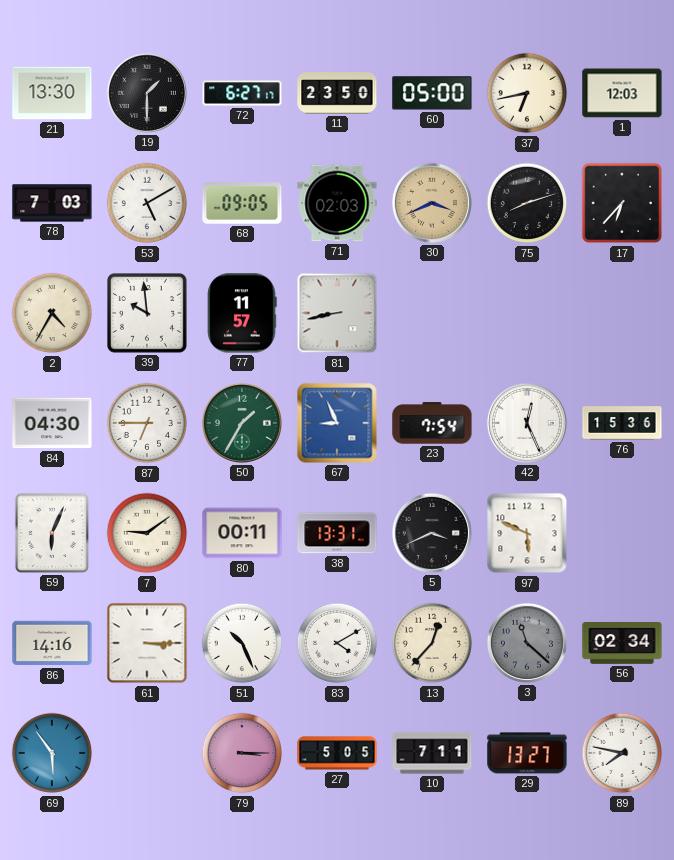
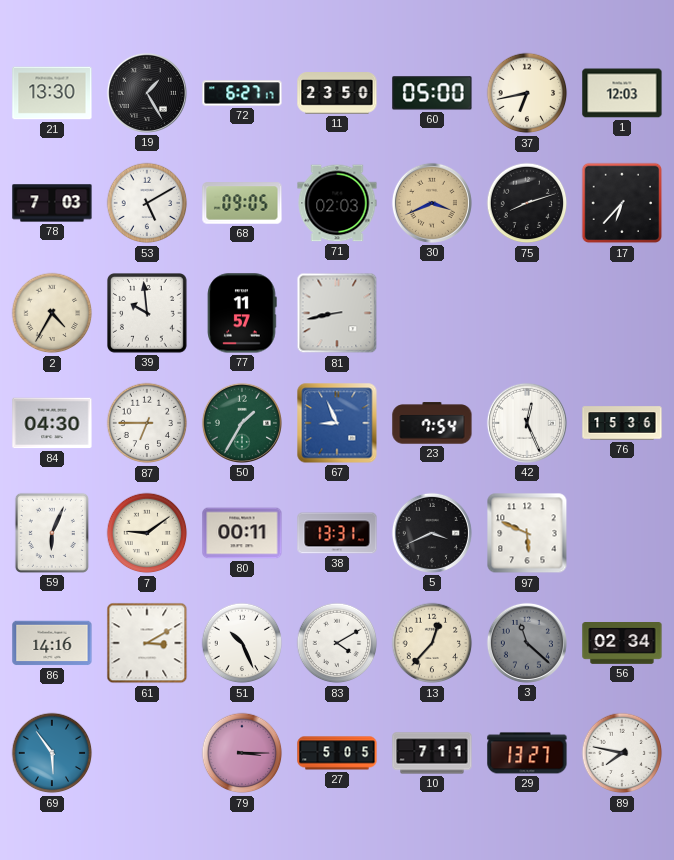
19: 1:30 -> 1:25 (147, 93)
61: 3:15 -> 3:10 (147, 643)
